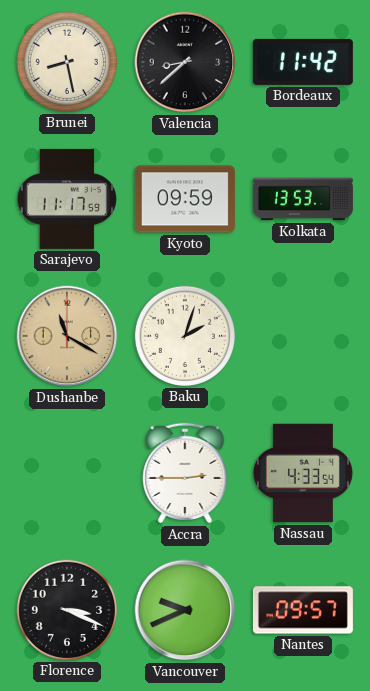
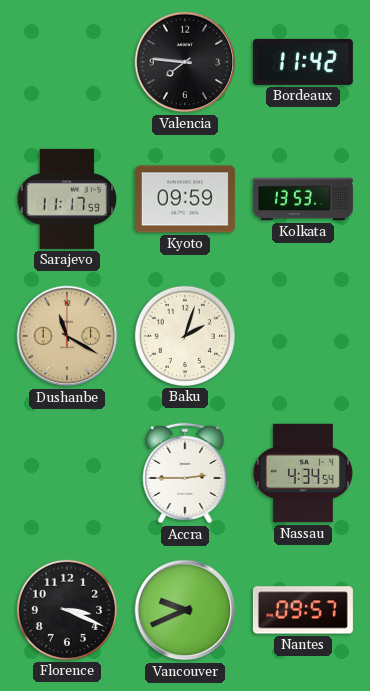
Brunei: 8:28 -> none (67, 62)
Valencia: 8:38 -> 7:46 (185, 62)
Nassau: 4:33 -> 4:34 (303, 473)
